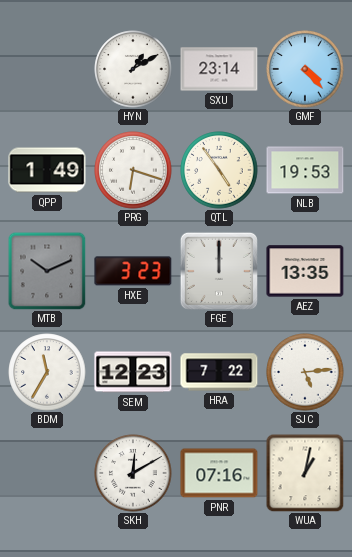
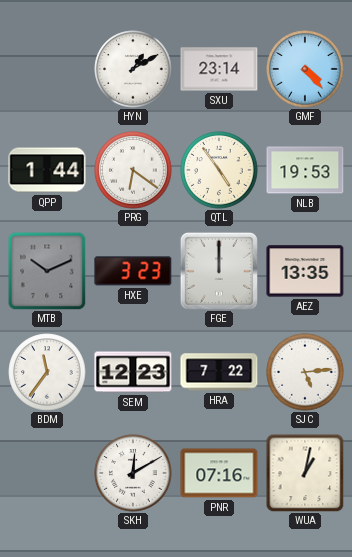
QPP: 1:49 -> 1:44 (47, 170)
PRG: 6:18 -> 6:21 (133, 170)
BDM: 11:35 -> 11:36 (47, 372)
